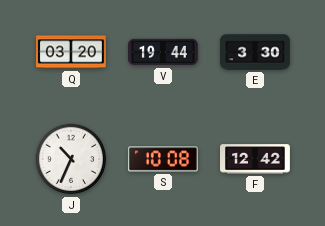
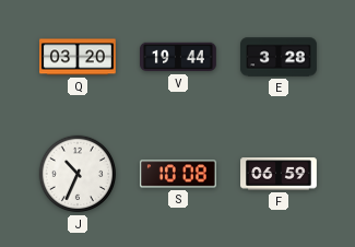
E: 3:30 -> 3:28 (280, 57)
F: 12:42 -> 06:59 (280, 174)
